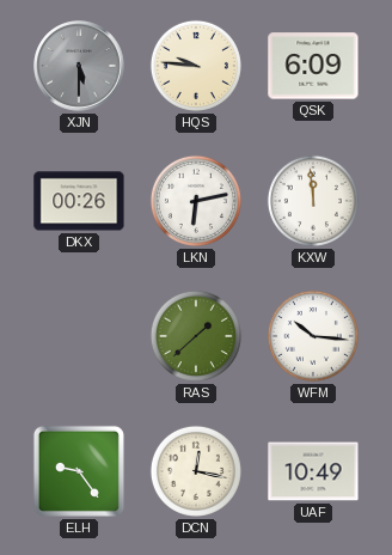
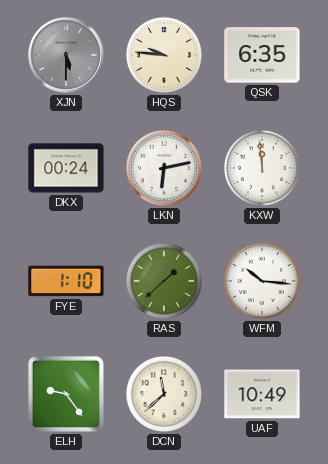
QSK: 6:09 -> 6:35 (262, 55)
DKX: 00:26 -> 00:24 (66, 168)
FYE: none -> 1:10 (66, 281)
DCN: 12:17 -> 11:38 (164, 394)
